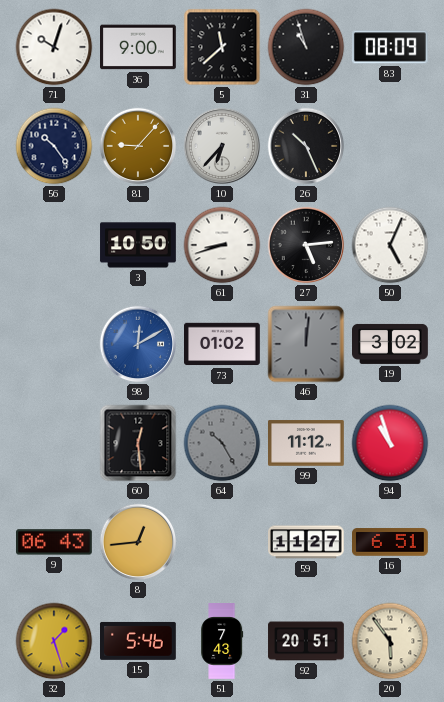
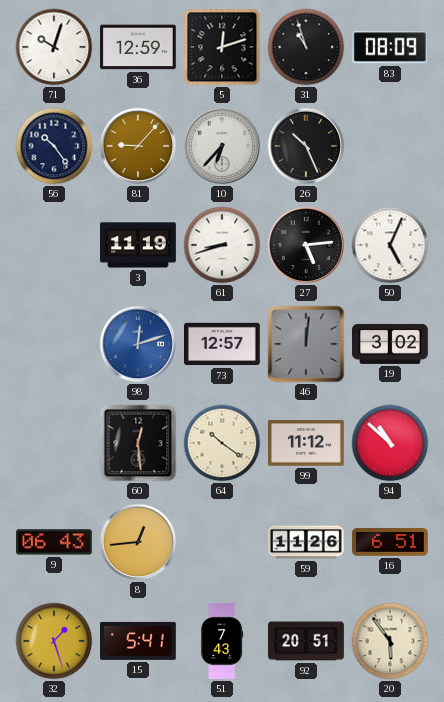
36: 9:00 -> 12:59 (139, 47)
5: 11:38 -> 12:12 (222, 47)
3: 10:50 -> 11:19 (138, 245)
98: 12:10 -> 12:12 (138, 344)
73: 01:02 -> 12:57 (223, 344)
64: 10:25 -> 10:21 (222, 443)
64 dial: grey -> cream (222, 443)
94: 10:57 -> 10:52 (390, 443)
59: 11:27 -> 11:26 (307, 542)
15: 5:46 -> 5:41 (139, 641)
